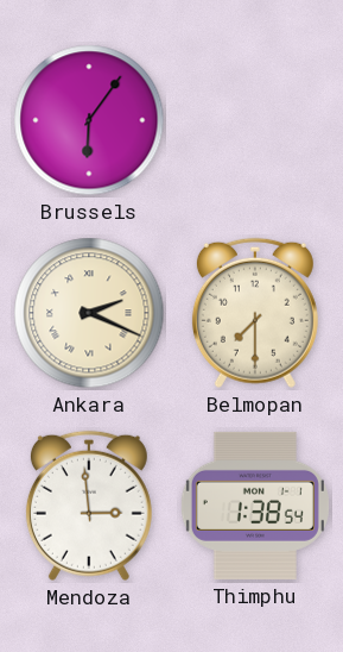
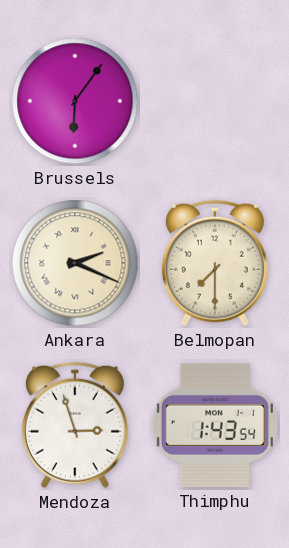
Mendoza: 2:59 -> 2:57 (75, 425)
Thimphu: 1:38 -> 1:43 (215, 425)
